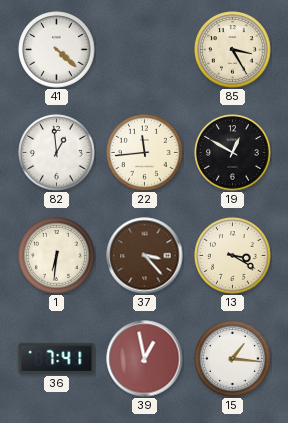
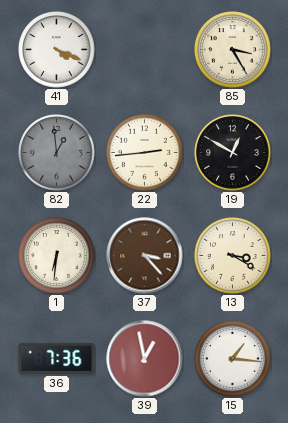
41: 4:22 -> 4:19 (57, 50)
82 dial: white -> grey (57, 153)
22: 11:44 -> 2:44 (145, 153)
36: 7:41 -> 7:36 (57, 358)
